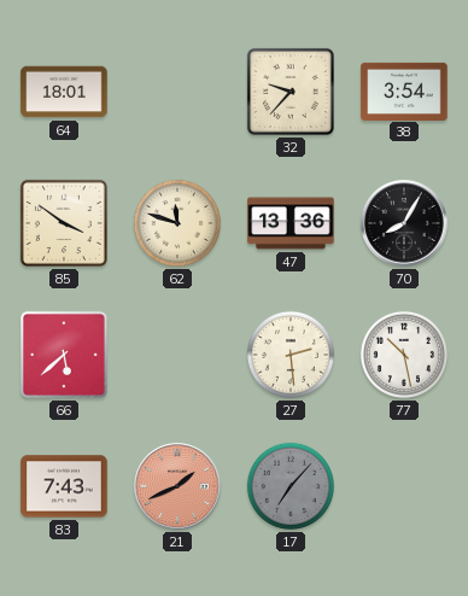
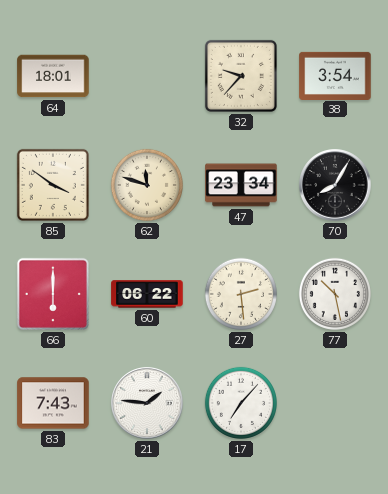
47: 13:36 -> 23:34 (241, 185)
66: 5:38 -> 6:00 (53, 294)
60: none -> 06:22 (147, 294)
21: 1:41 -> 1:46 (147, 403)
21 dial: salmon -> white (147, 403)
17 dial: grey -> white (241, 403)
